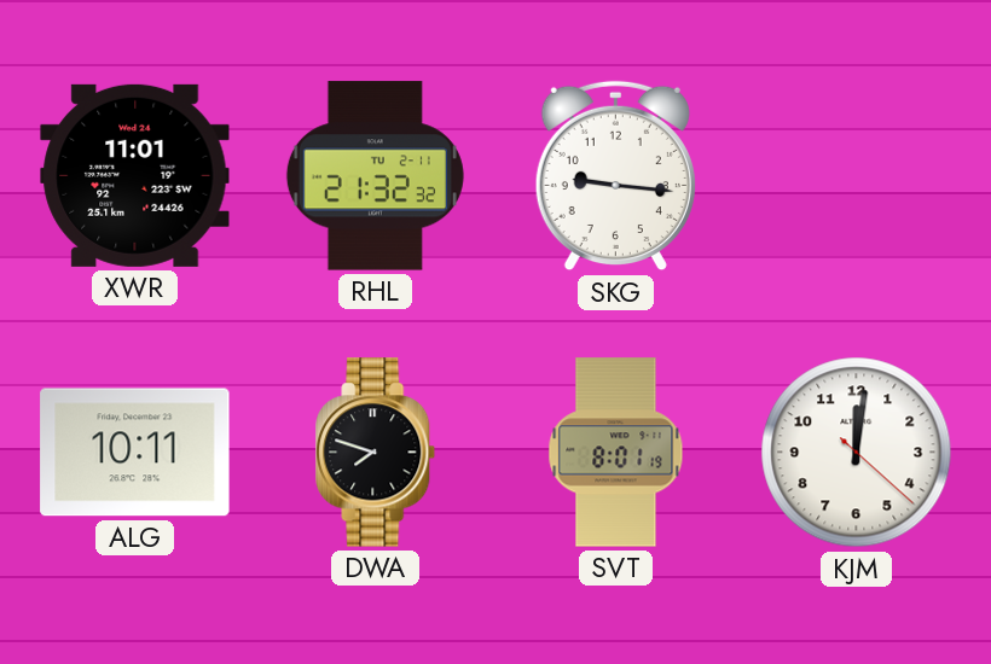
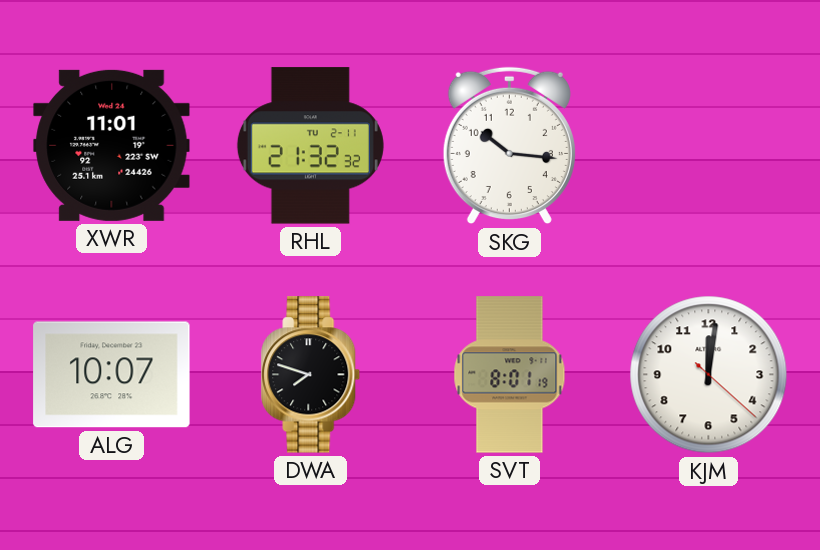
SKG: 9:16 -> 10:16 (509, 146)
ALG: 10:11 -> 10:07 (112, 375)
